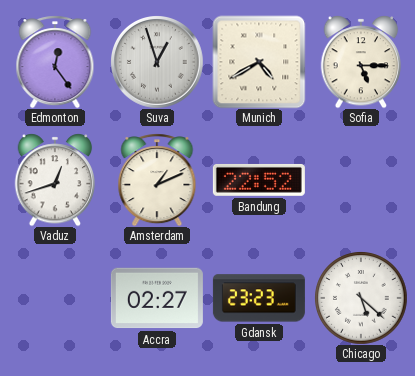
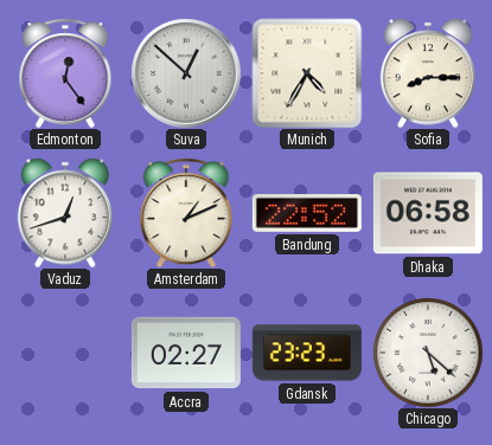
Suva: 12:57 -> 12:52 (186, 73)
Munich: 4:40 -> 4:35 (307, 73)
Sofia: 5:15 -> 8:15 (428, 73)
Dhaka: none -> 06:58 (428, 213)
